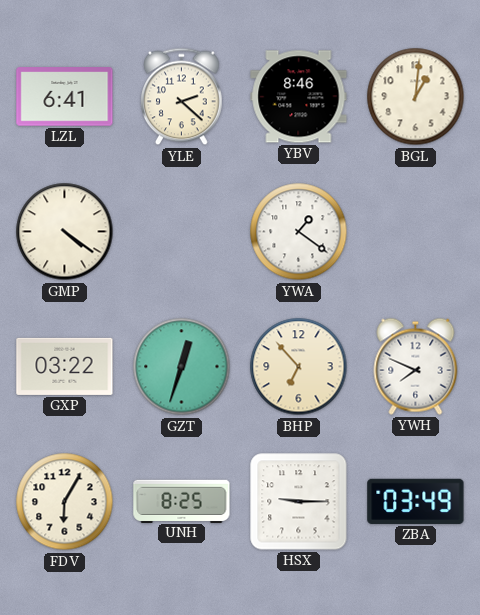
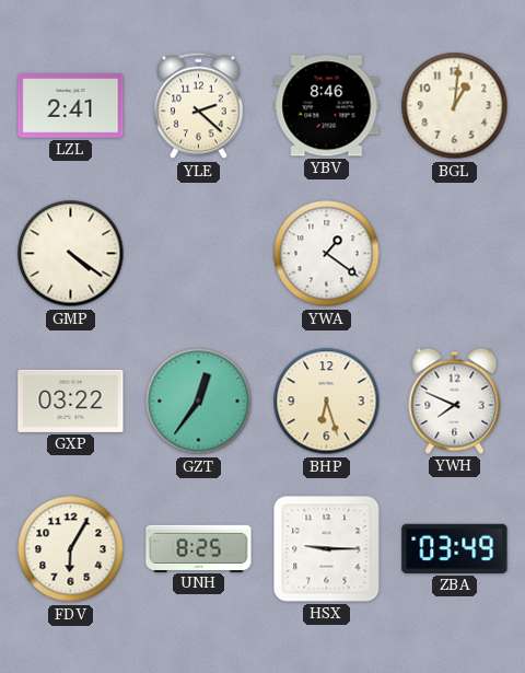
LZL: 6:41 -> 2:41 (71, 106)
GZT: 12:33 -> 12:36 (199, 402)
BHP: 6:53 -> 6:27 (327, 402)
